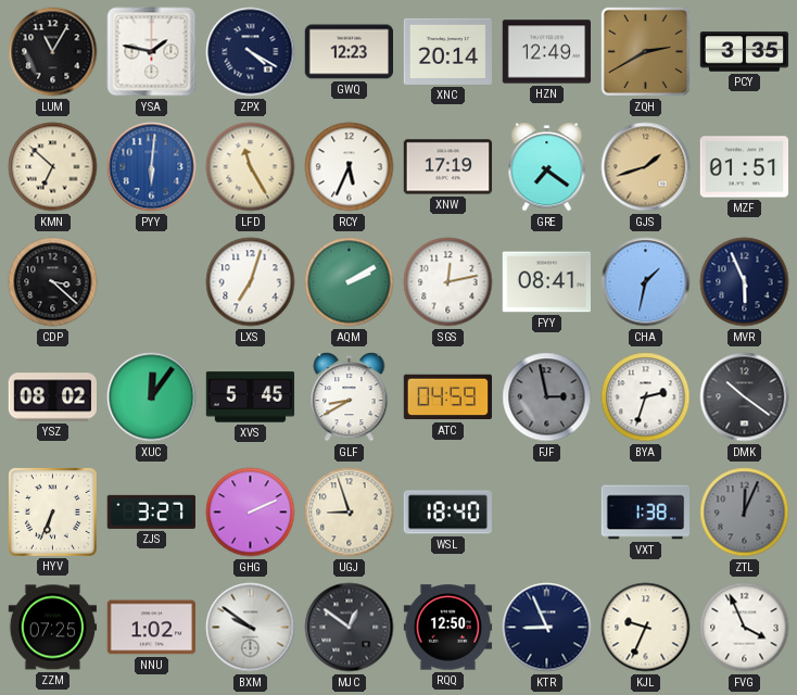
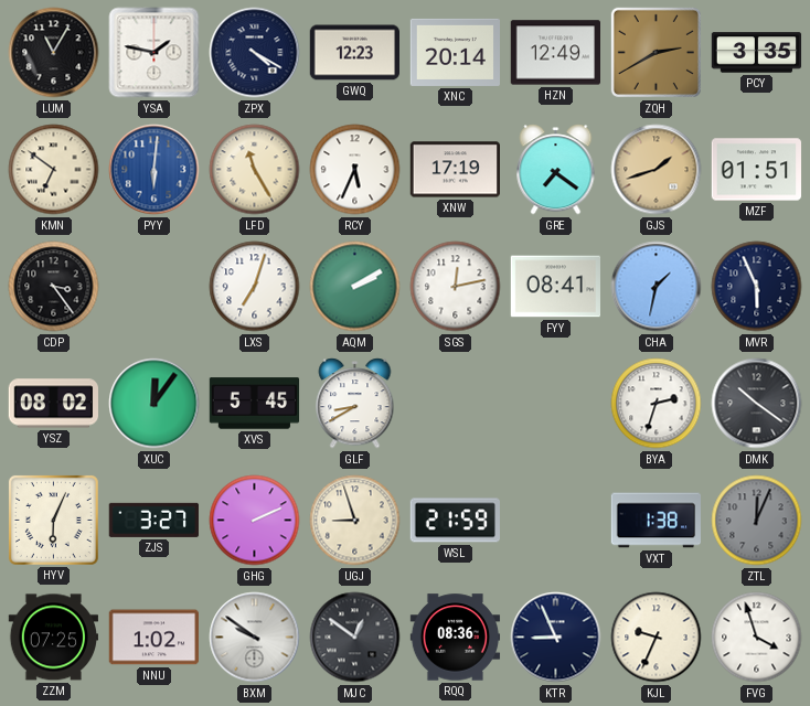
KMN: 6:52 -> 6:51 (54, 170)
CDP: 3:22 -> 3:24 (54, 287)
ATC: 04:59 -> none (447, 397)
FJF: 2:58 -> none (547, 397)
HYV: 6:34 -> 6:04 (53, 520)
WSL: 18:40 -> 21:59 (455, 521)
RQQ: 12:50 -> 08:36 (456, 638)
FVG: 3:56 -> 3:57 (757, 638)
